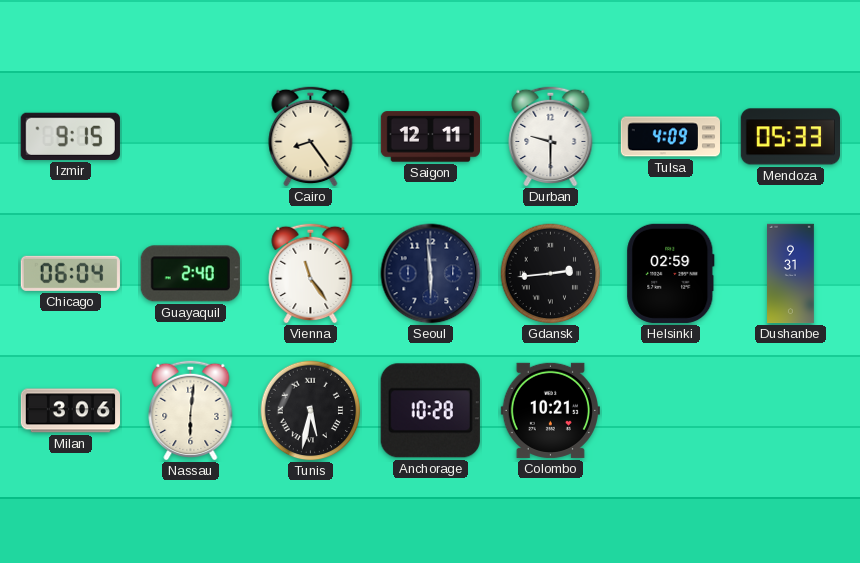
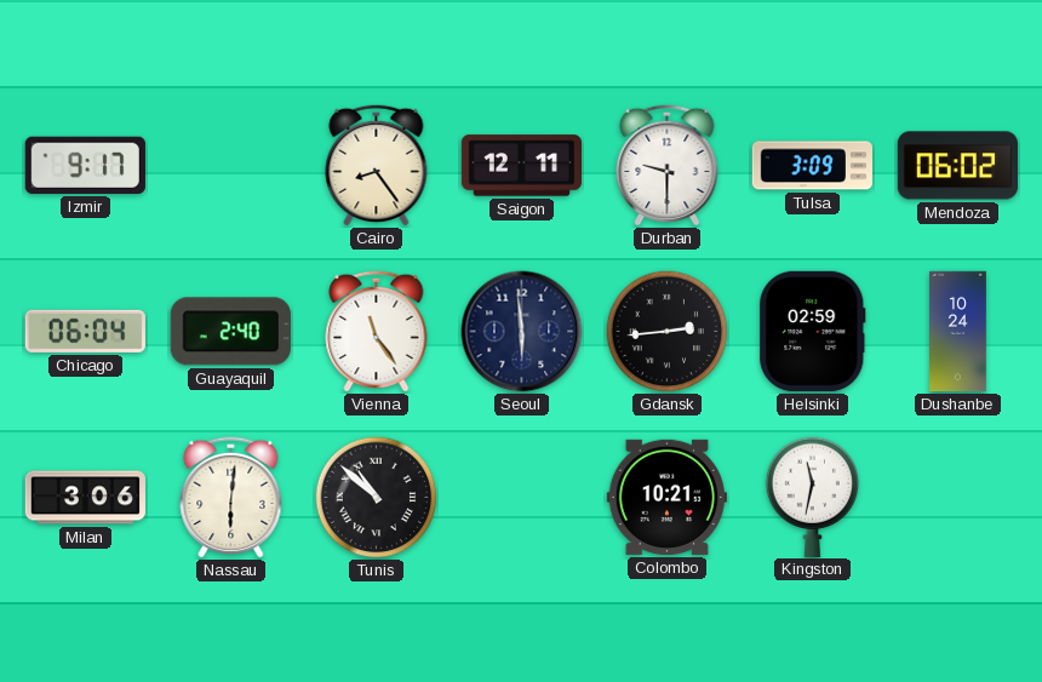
Izmir: 9:15 -> 9:17 (85, 165)
Tulsa: 4:09 -> 3:09 (812, 166)
Mendoza: 05:33 -> 06:02 (957, 166)
Dushanbe: 9:31 -> 10:24 (958, 332)
Tunis: 5:32 -> 10:52 (377, 498)
Anchorage: 10:28 -> none (430, 411)
Kingston: none -> 11:32 (813, 497)
